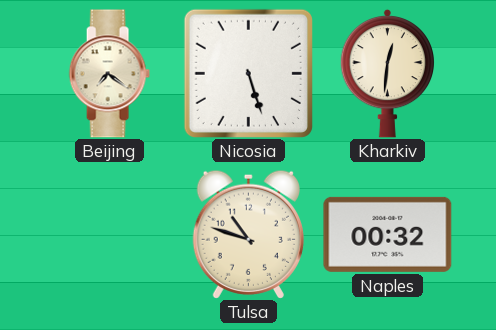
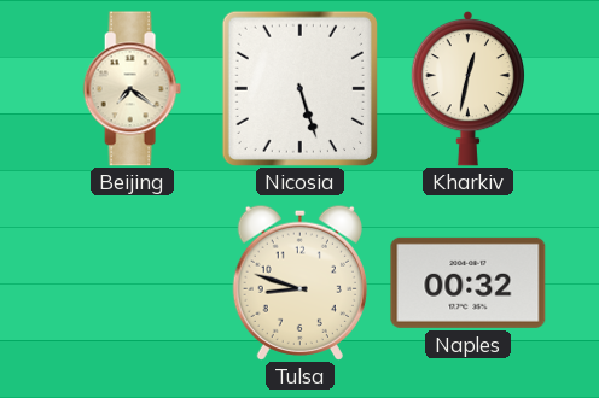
Kharkiv: 12:31 -> 12:32 (467, 88)
Tulsa: 10:48 -> 8:48 (299, 282)
